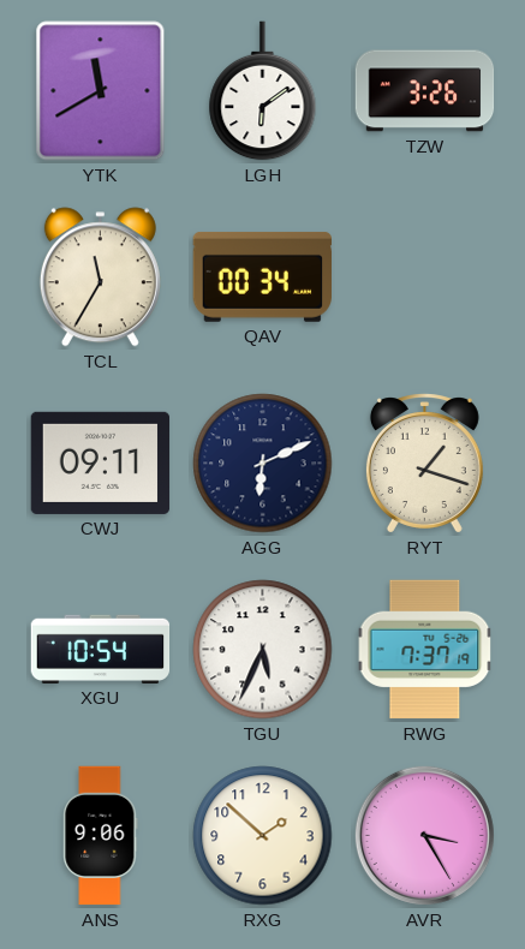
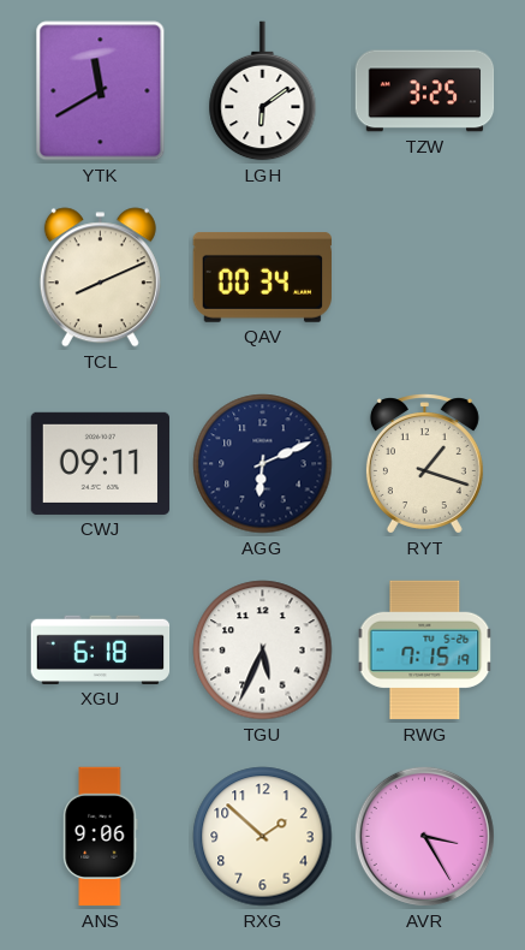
TZW: 3:26 -> 3:25 (425, 91)
TCL: 11:35 -> 8:11 (100, 278)
XGU: 10:54 -> 6:18 (101, 649)
RWG: 7:37 -> 7:15 (425, 651)
